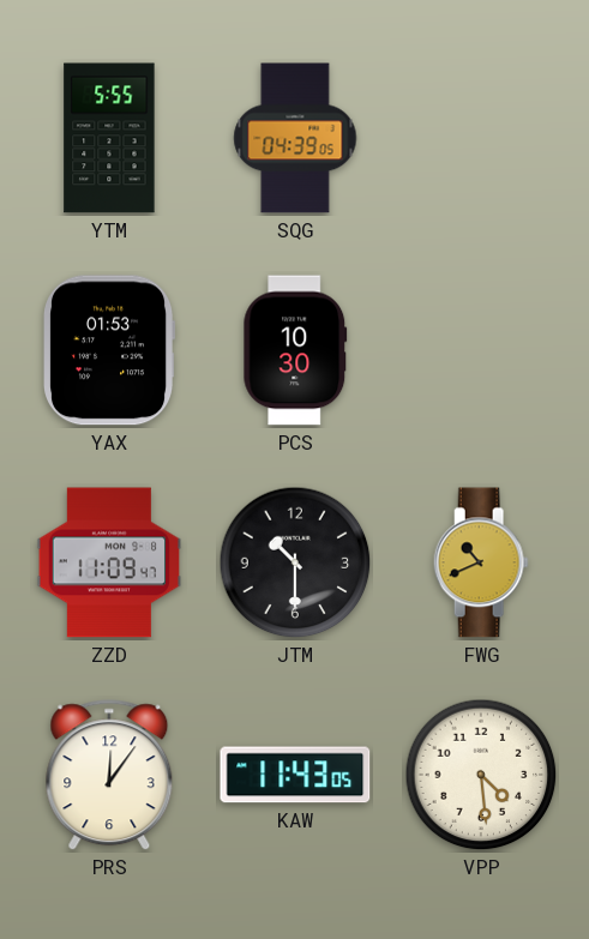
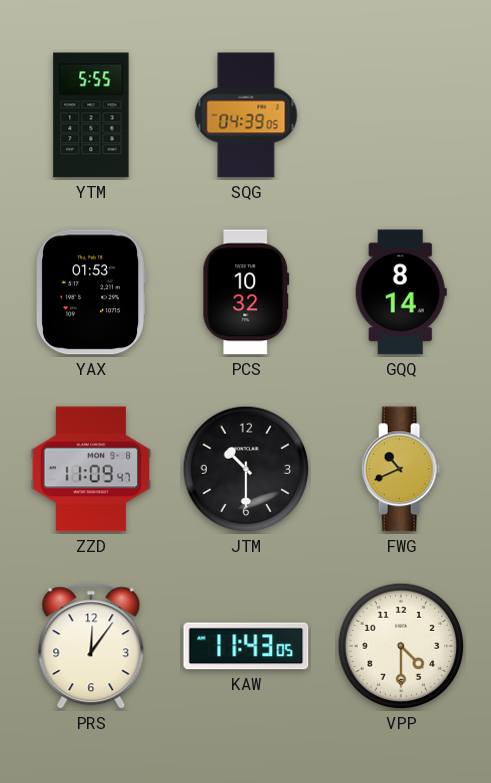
PCS: 10:30 -> 10:32 (246, 292)
GQQ: none -> 8:14 (401, 292)
VPP: 4:29 -> 4:30 (401, 646)
